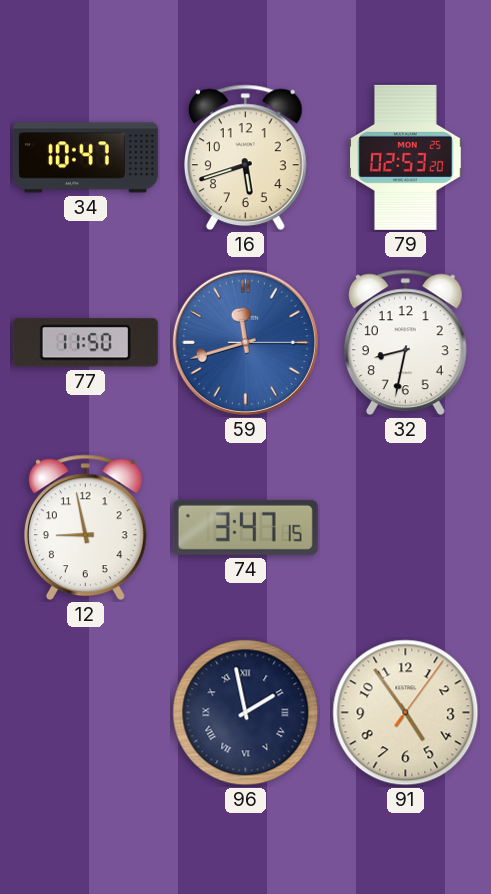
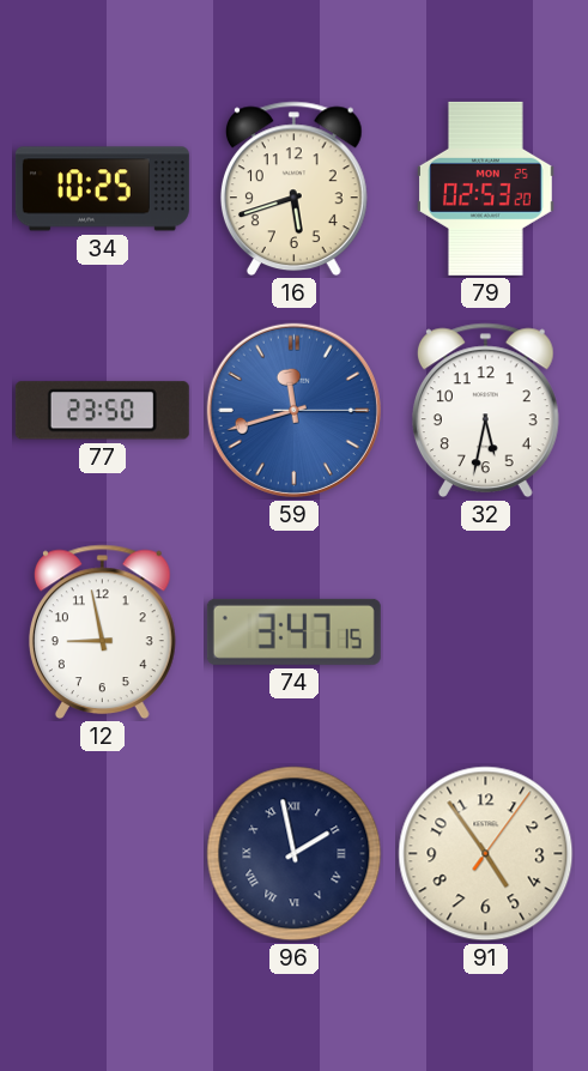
34: 10:47 -> 10:25 (102, 189)
77: 11:50 -> 23:50 (102, 411)
32: 8:32 -> 5:32 (485, 411)
